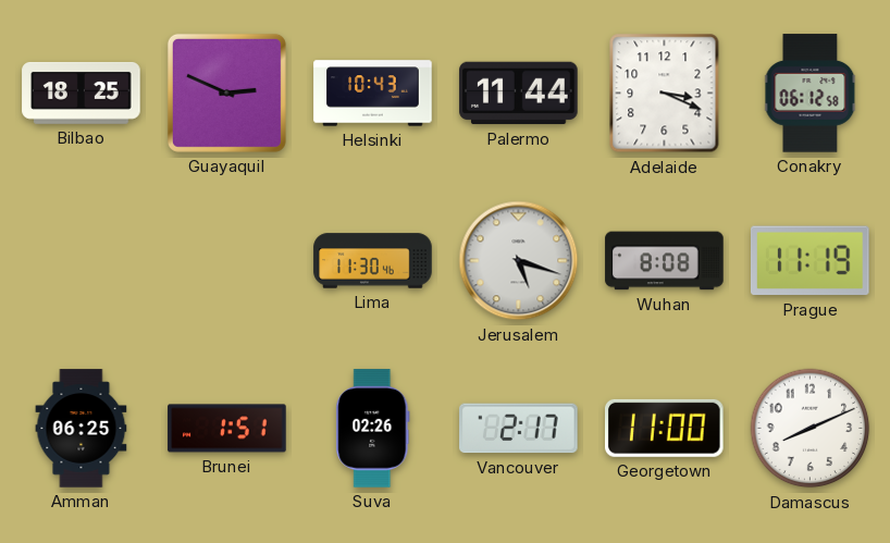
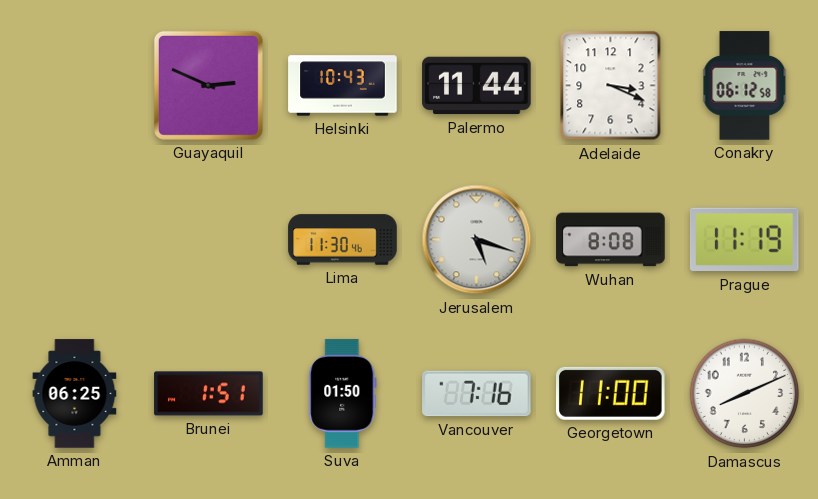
Bilbao: 18:25 -> none (82, 94)
Suva: 02:26 -> 01:50 (343, 394)
Vancouver: 2:17 -> 7:16 (477, 394)
